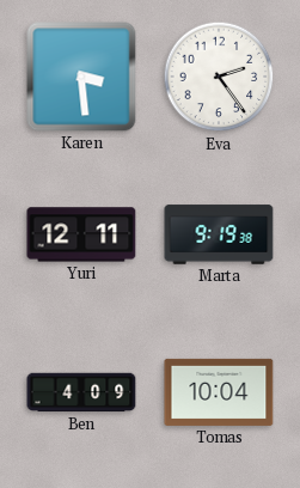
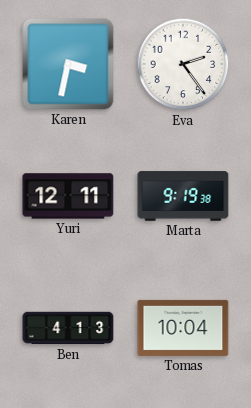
Karen: 3:29 -> 3:32 (68, 64)
Ben: 4:09 -> 4:13 (68, 328)
